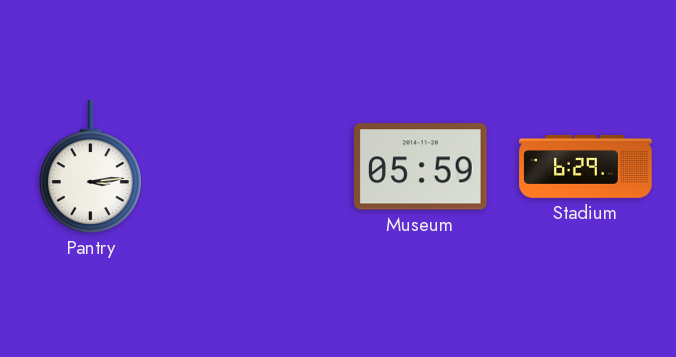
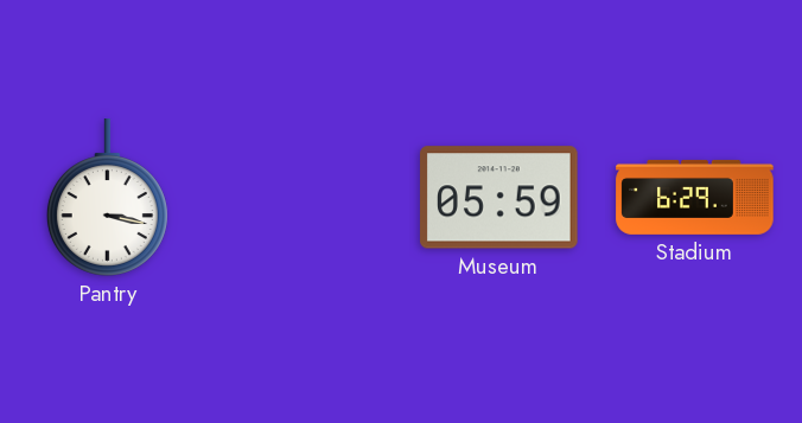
Pantry: 3:14 -> 3:17 (107, 198)
